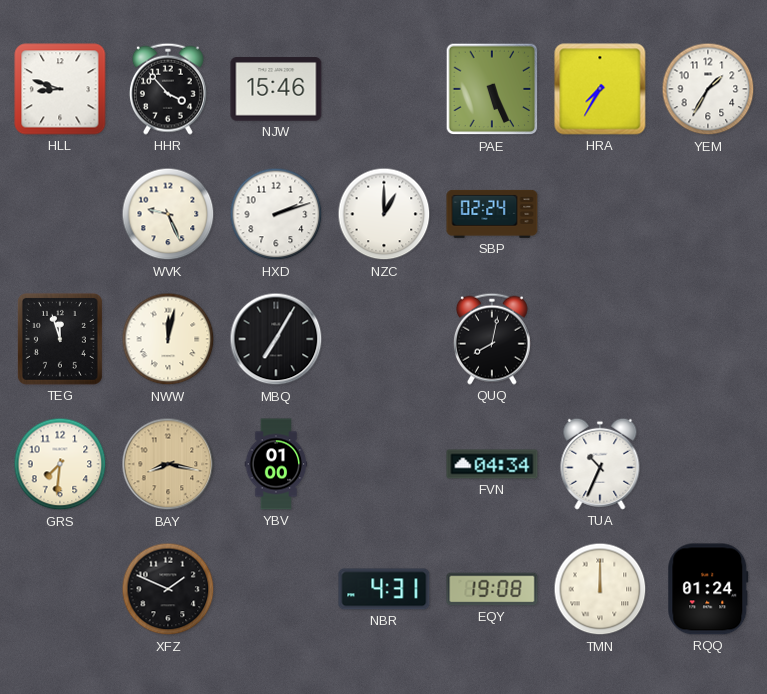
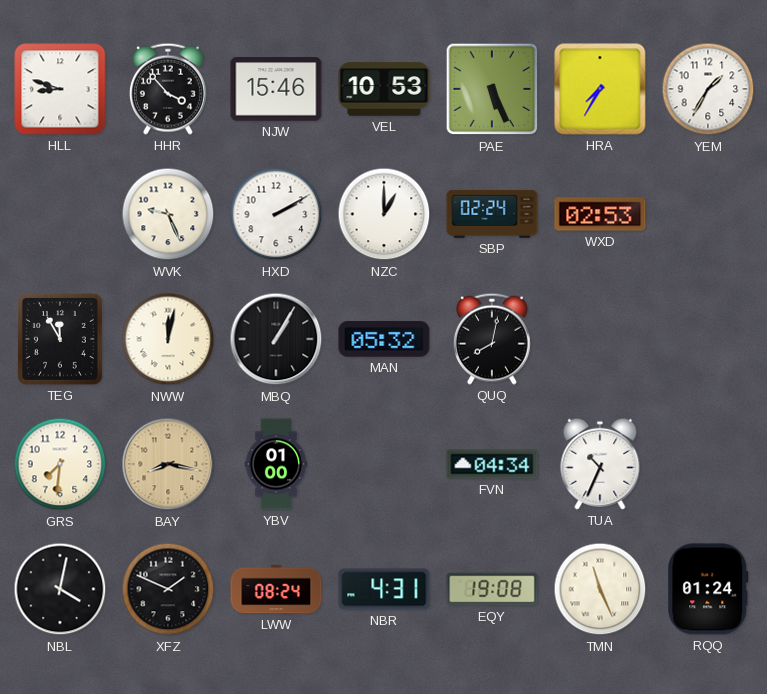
VEL: none -> 10:53 (384, 89)
HXD: 2:12 -> 2:10 (276, 214)
WXD: none -> 02:53 (600, 214)
TEG: 11:57 -> 11:55 (60, 339)
MBQ: 7:05 -> 1:05 (276, 339)
MAN: none -> 05:32 (384, 339)
NBL: none -> 4:02 (60, 589)
LWW: none -> 08:24 (276, 589)
TMN: 12:00 -> 11:26 (600, 589)
